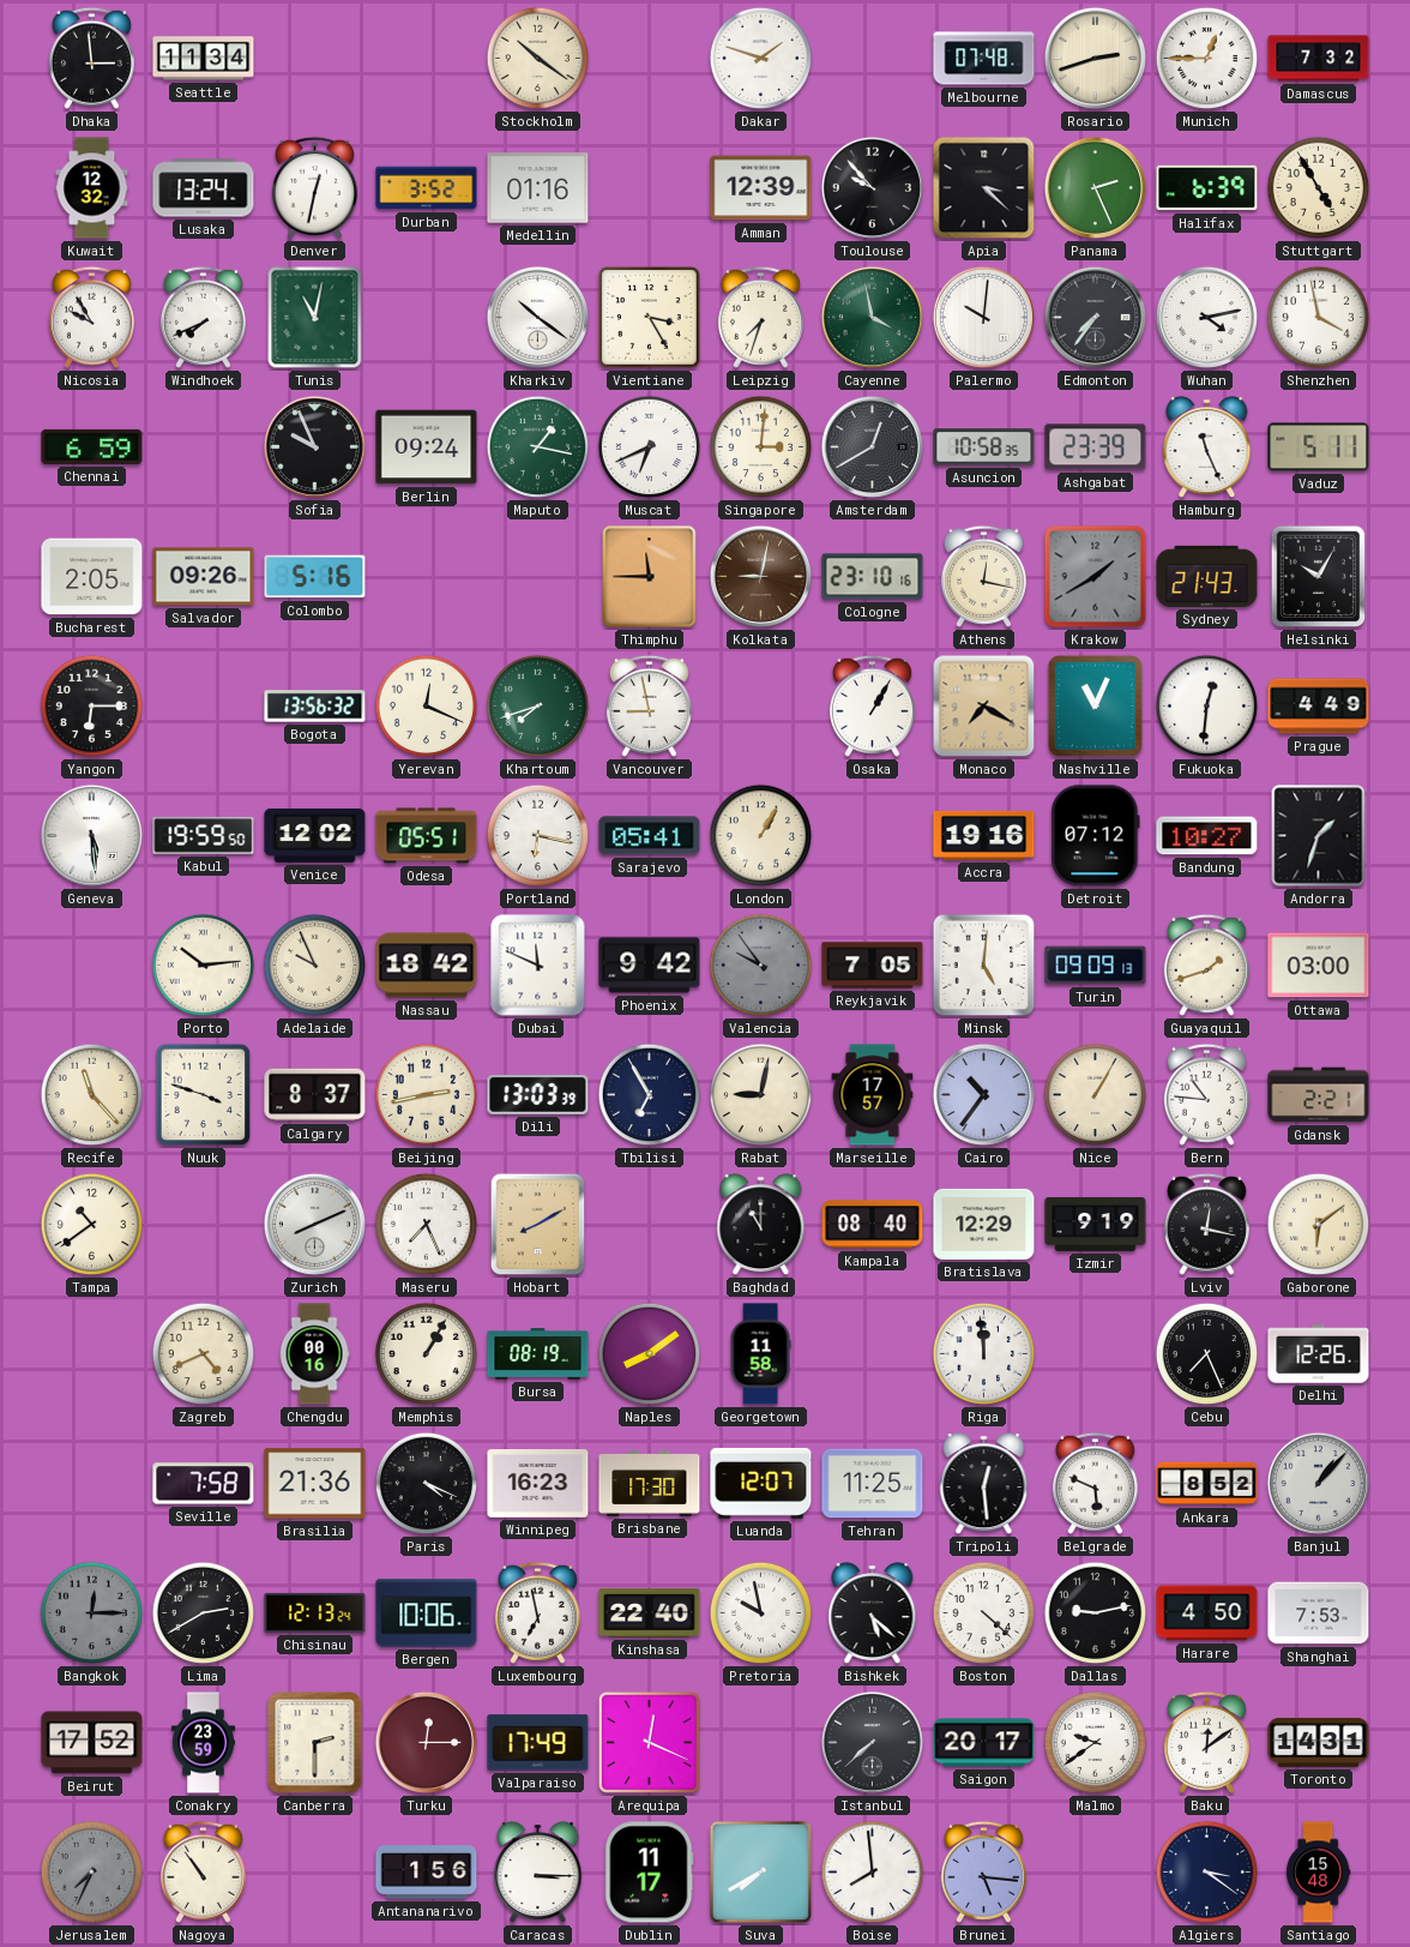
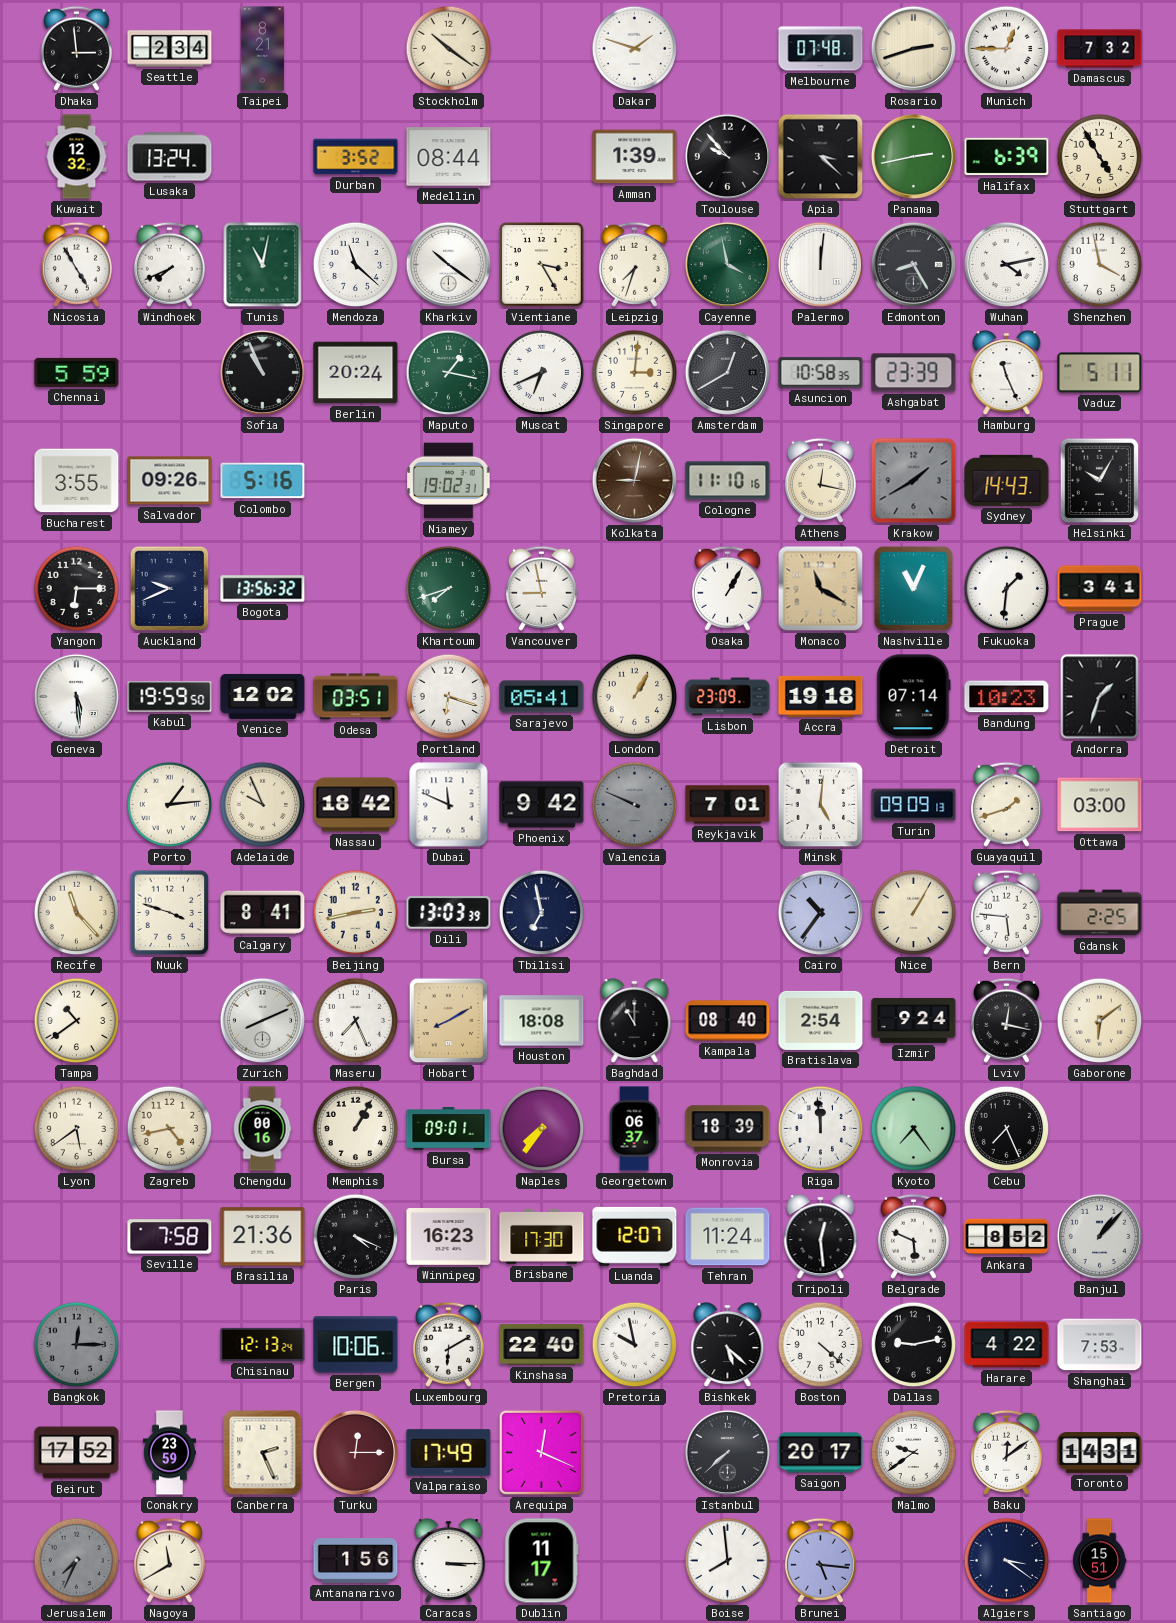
Seattle: 11:34 -> 2:34 (170, 49)
Taipei: none -> 8:21 (262, 49)
Denver: 12:32 -> none (314, 187)
Medellin: 01:16 -> 08:44 (449, 157)
Amman: 12:39 -> 1:39 (635, 157)
Panama: 2:26 -> 2:43 (913, 156)
Nicosia: 9:55 -> 4:55 (76, 264)
Mendoza: none -> 11:22 (356, 265)
Palermo: 10:01 -> 12:01 (820, 264)
Edmonton: 7:36 -> 8:25 (913, 264)
Chennai: 6:59 -> 5:59 (77, 372)
Sofia: 9:56 -> 10:56 (262, 372)
Berlin: 09:24 -> 20:24 (356, 373)
Bucharest: 2:05 -> 3:55 (77, 481)
Niamey: none -> 19:02 (449, 481)
Thimphu: 11:45 -> none (650, 577)
Cologne: 23:10 -> 11:10 (728, 481)
Sydney: 21:43 -> 14:43 (1007, 480)
Auckland: none -> 9:41 (170, 589)
Yerevan: 12:19 -> none (427, 707)
Monaco: 7:20 -> 11:20 (821, 589)
Fukuoka: 12:31 -> 1:31 (1007, 589)
Prague: 4:49 -> 3:41 (1100, 589)
Odesa: 05:51 -> 03:51 (356, 697)
Portland: 6:17 -> 6:18 (449, 697)
Lisbon: none -> 23:09 (728, 697)
Accra: 19:16 -> 19:18 (821, 696)
Detroit: 07:12 -> 07:14 (914, 697)
Bandung: 10:27 -> 10:23 (1007, 697)
Porto: 10:14 -> 1:14 (170, 805)
Valencia: 9:54 -> 9:49 (635, 805)
Reykjavik: 7:05 -> 7:01 (728, 805)
Calgary: 8:37 -> 8:41 (263, 913)
Tbilisi: 6:55 -> 6:58 (542, 913)
Rabat: 9:02 -> none (761, 1095)
Marseille: 17:57 -> none (873, 1095)
Bern: 10:46 -> 5:46 (1006, 912)
Gdansk: 2:21 -> 2:25 (1100, 913)
Houston: none -> 18:08 (542, 1021)
Bratislava: 12:29 -> 2:54 (821, 1020)
Izmir: 9:19 -> 9:24 (914, 1020)
Lyon: none -> 5:39 (77, 1129)
Zagreb: 4:41 -> 4:43 (170, 1129)
Bursa: 08:19 -> 09:01 (449, 1129)
Naples: 8:09 -> 7:36 (542, 1129)
Georgetown: 11:58 -> 06:37 (634, 1129)
Monrovia: none -> 18:39 (728, 1129)
Kyoto: none -> 7:24 (914, 1129)
Delhi: 12:26 -> none (1319, 1354)
Tehran: 11:25 -> 11:24 (728, 1237)
Lima: 2:40 -> none (204, 1614)
Luxembourg: 6:58 -> 6:10 (448, 1344)
Harare: 4:50 -> 4:22 (1007, 1345)
Canberra: 2:30 -> 2:26 (263, 1453)
Nagoya: 10:54 -> 11:40 (169, 1560)
Suva: 7:40 -> none (760, 1871)
Santiago: 15:48 -> 15:51 (1100, 1561)
